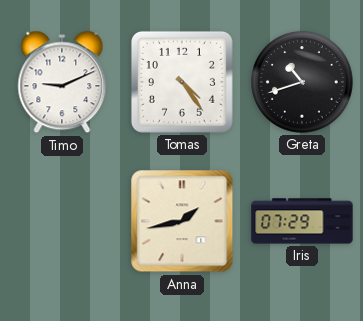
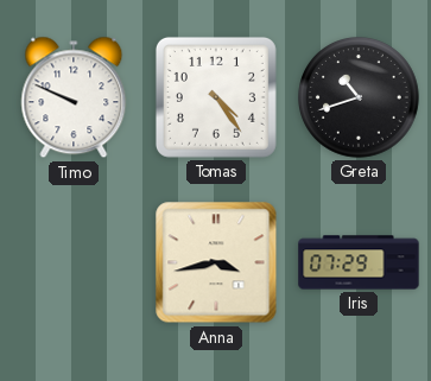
Timo: 9:11 -> 9:49 (74, 97)
Anna: 1:43 -> 3:43 (216, 262)
